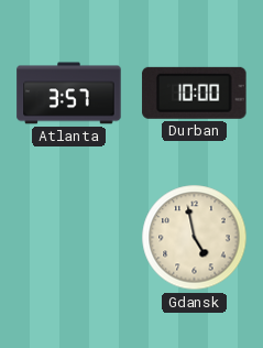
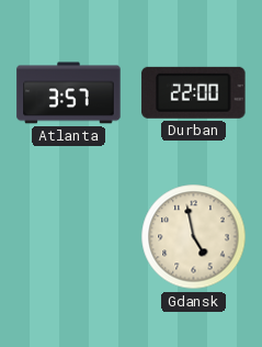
Durban: 10:00 -> 22:00 (194, 92)
